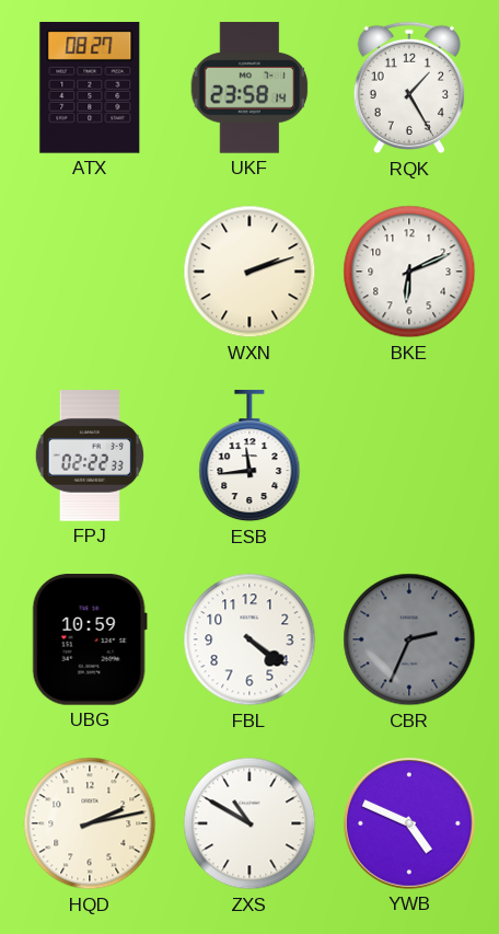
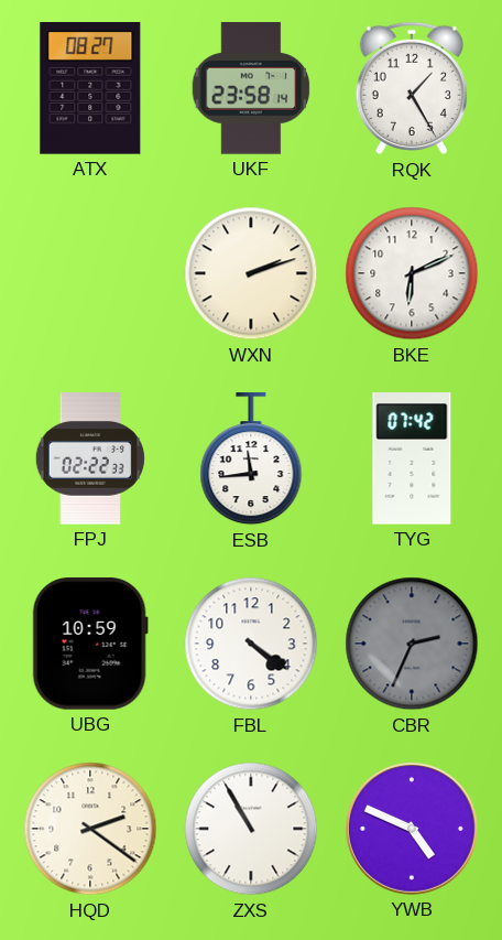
TYG: none -> 07:42 (412, 458)
HQD: 2:13 -> 2:21 (90, 829)
ZXS: 10:50 -> 10:55 (251, 829)
